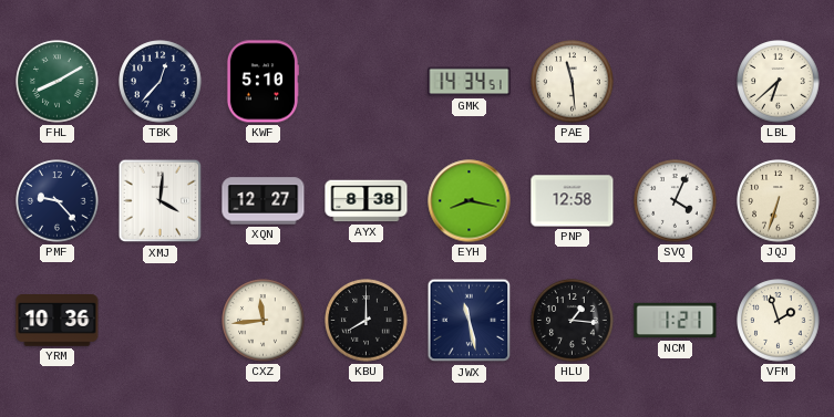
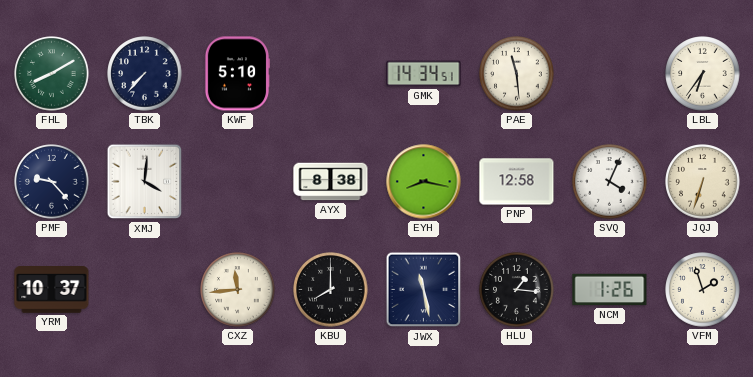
TBK: 12:37 -> 7:37 (145, 74)
LBL: 6:38 -> 6:36 (703, 74)
XQN: 12:27 -> none (264, 201)
YRM: 10:36 -> 10:37 (52, 290)
NCM: 1:21 -> 1:26 (610, 290)
